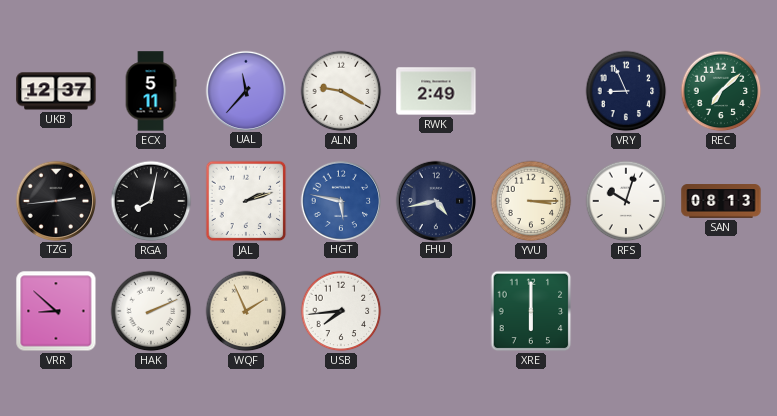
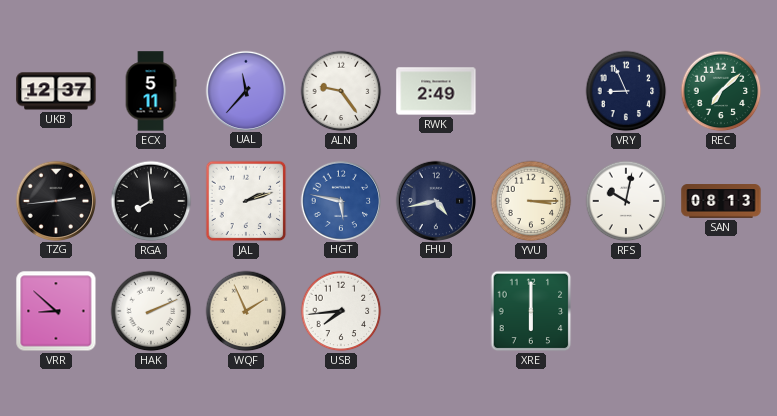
ALN: 9:20 -> 9:24 (341, 91)
RGA: 8:02 -> 7:59 (151, 201)
RFS: 10:03 -> 10:02 (626, 201)
